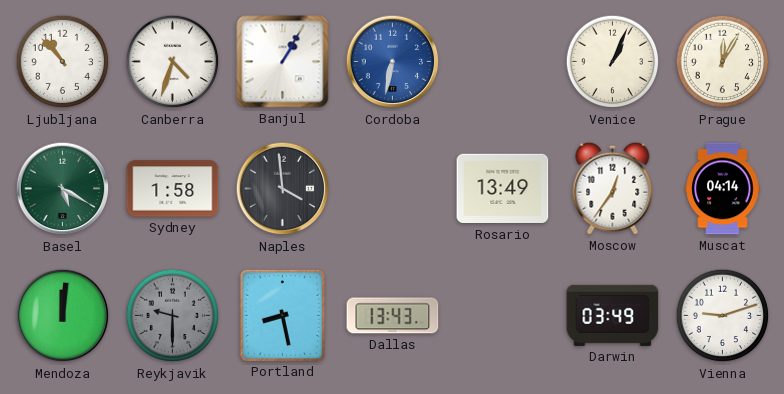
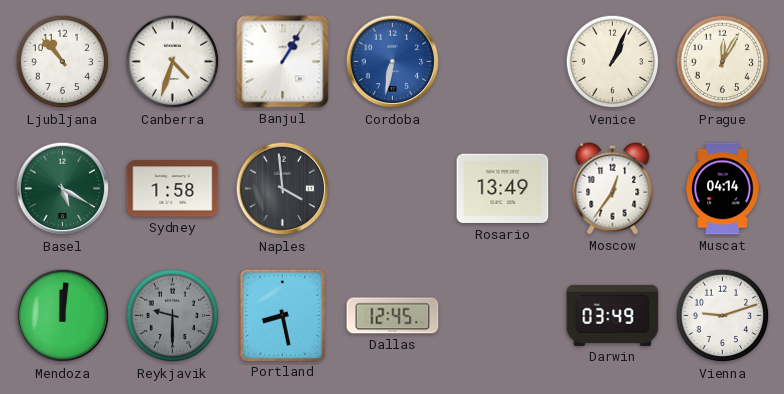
Dallas: 13:43 -> 12:45 (393, 316)
